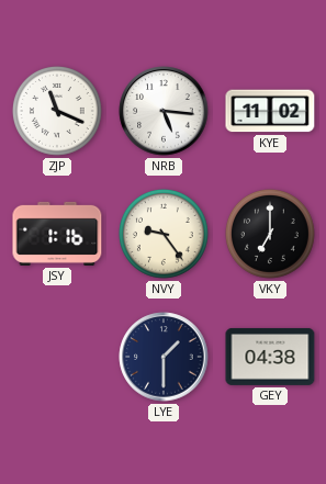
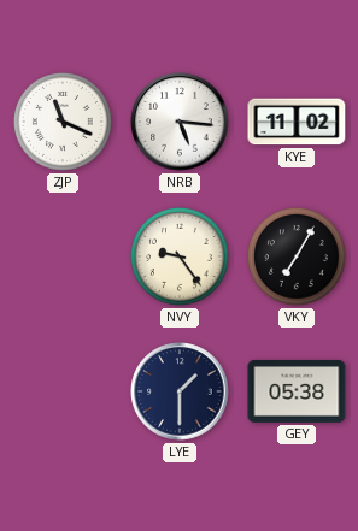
JSY: 1:16 -> none (57, 234)
VKY: 7:00 -> 7:05 (297, 256)
GEY: 04:38 -> 05:38 (297, 391)
